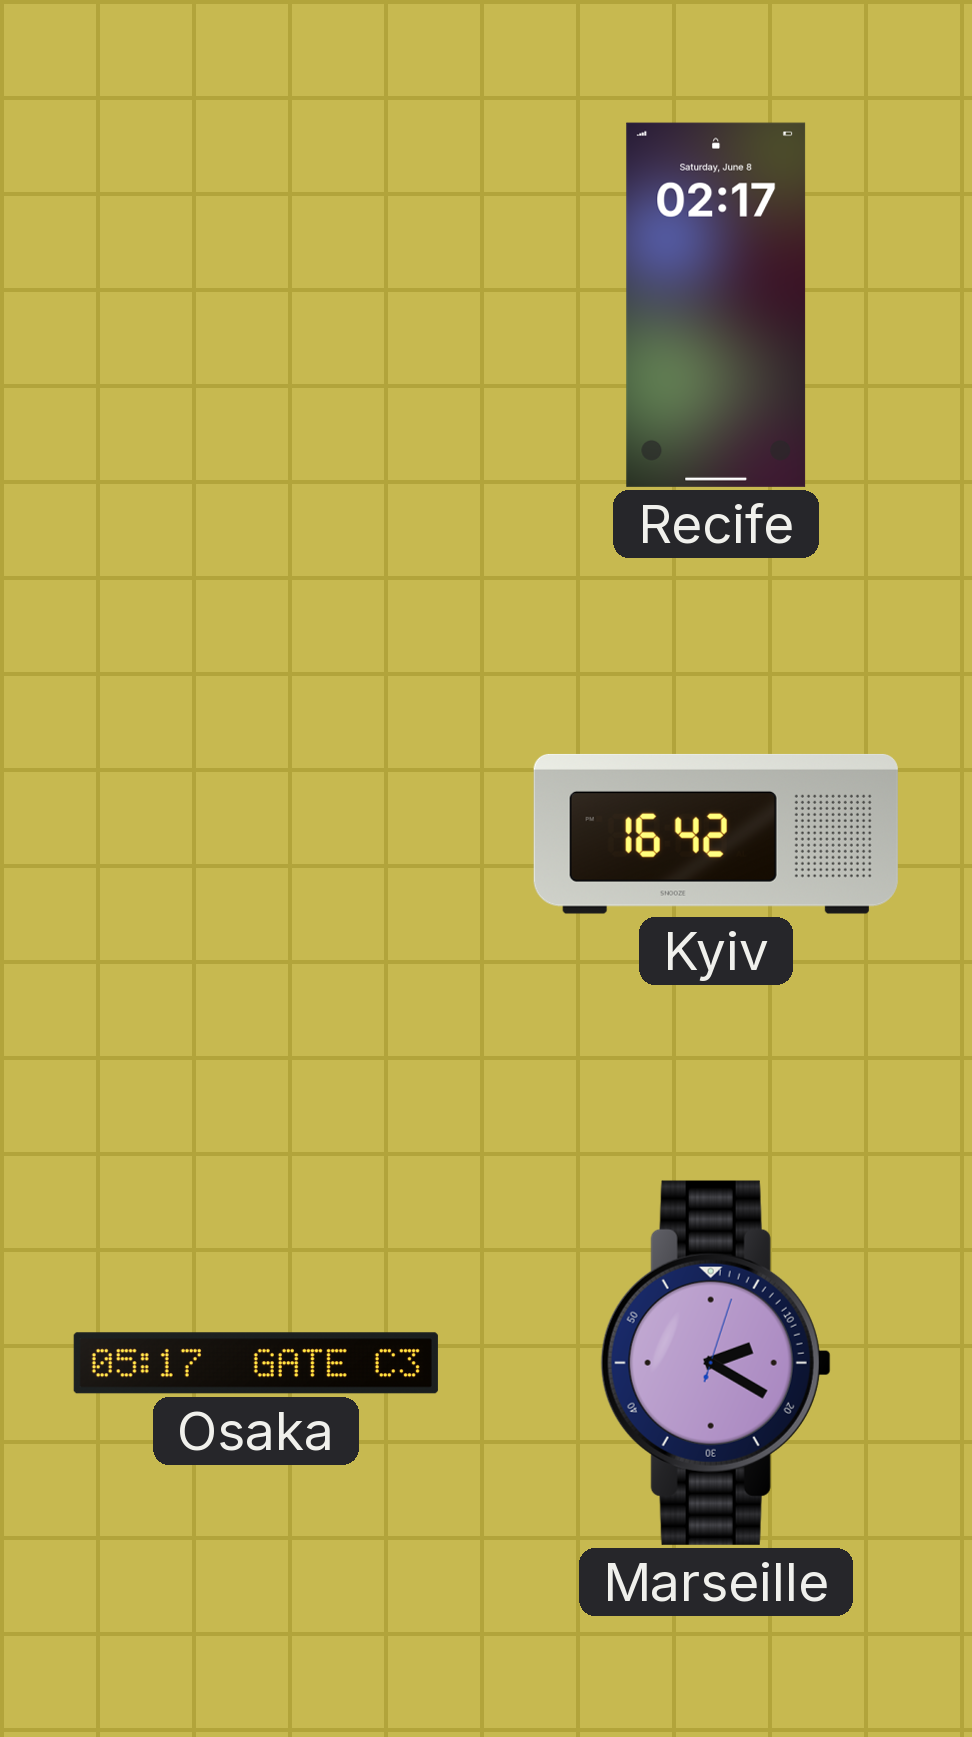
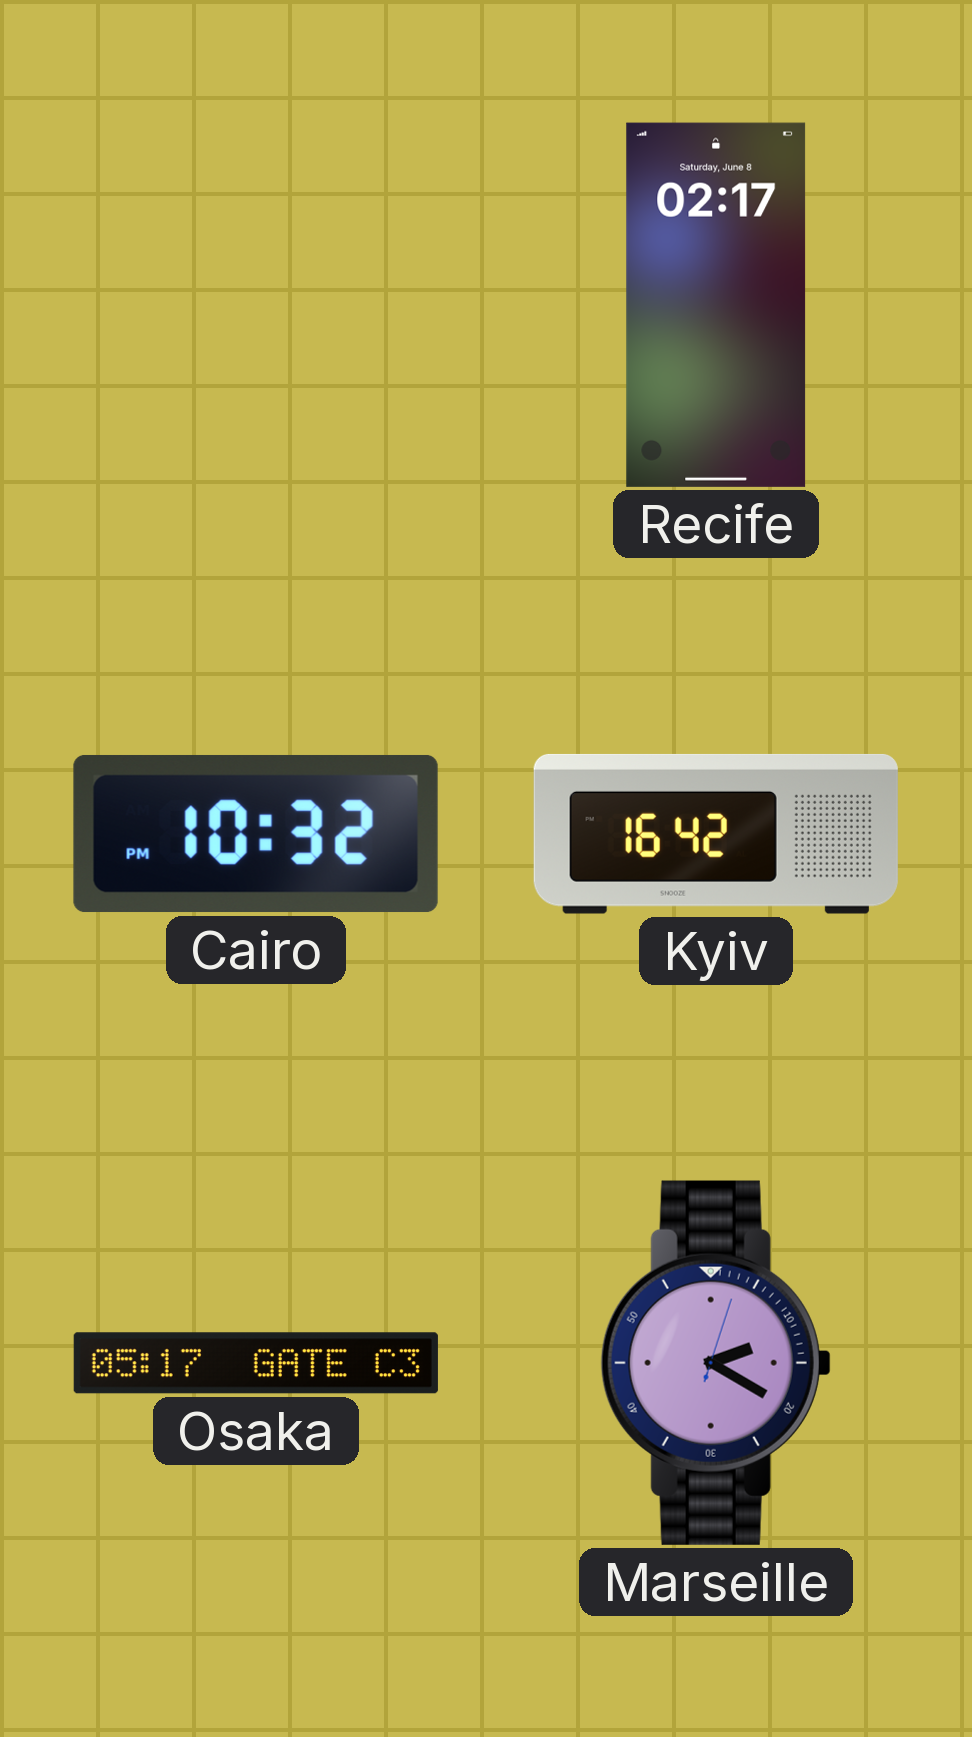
Cairo: none -> 10:32 (256, 834)
